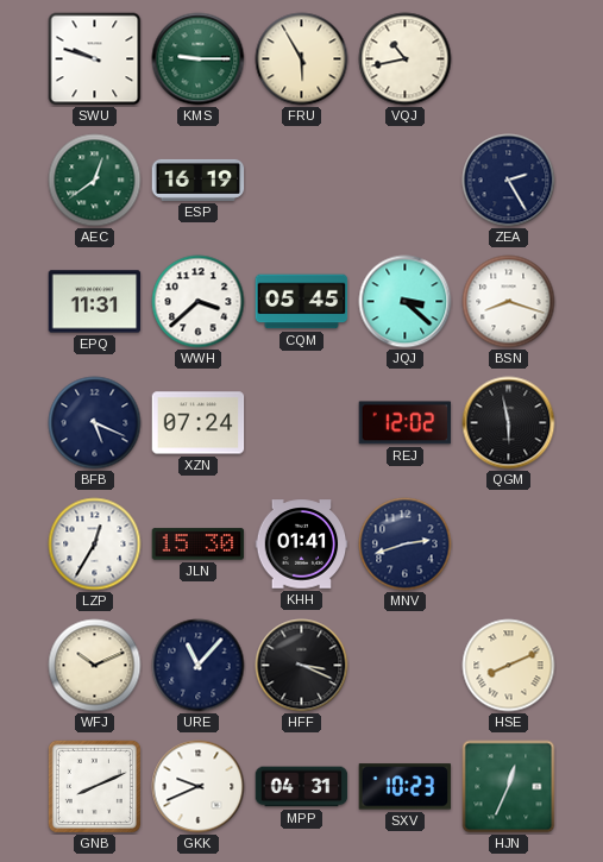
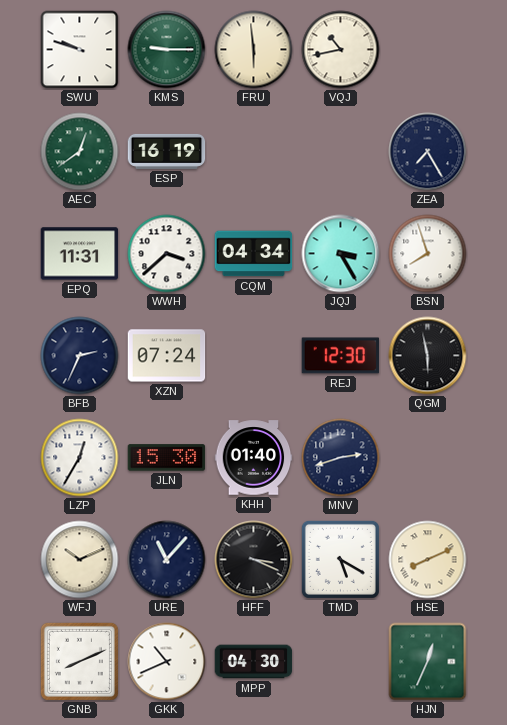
FRU: 5:55 -> 5:59 (254, 50)
ZEA: 2:25 -> 7:25 (428, 152)
CQM: 05:45 -> 04:34 (254, 254)
JQJ: 3:22 -> 3:25 (341, 254)
BSN: 8:18 -> 7:57 (428, 254)
BFB: 5:19 -> 2:34 (80, 356)
REJ: 12:02 -> 12:30 (341, 356)
KHH: 01:41 -> 01:40 (254, 458)
TMD: none -> 5:20 (340, 559)
GKK: 9:41 -> 10:41 (167, 662)
MPP: 04:31 -> 04:30 (254, 662)
SXV: 10:23 -> none (406, 787)
